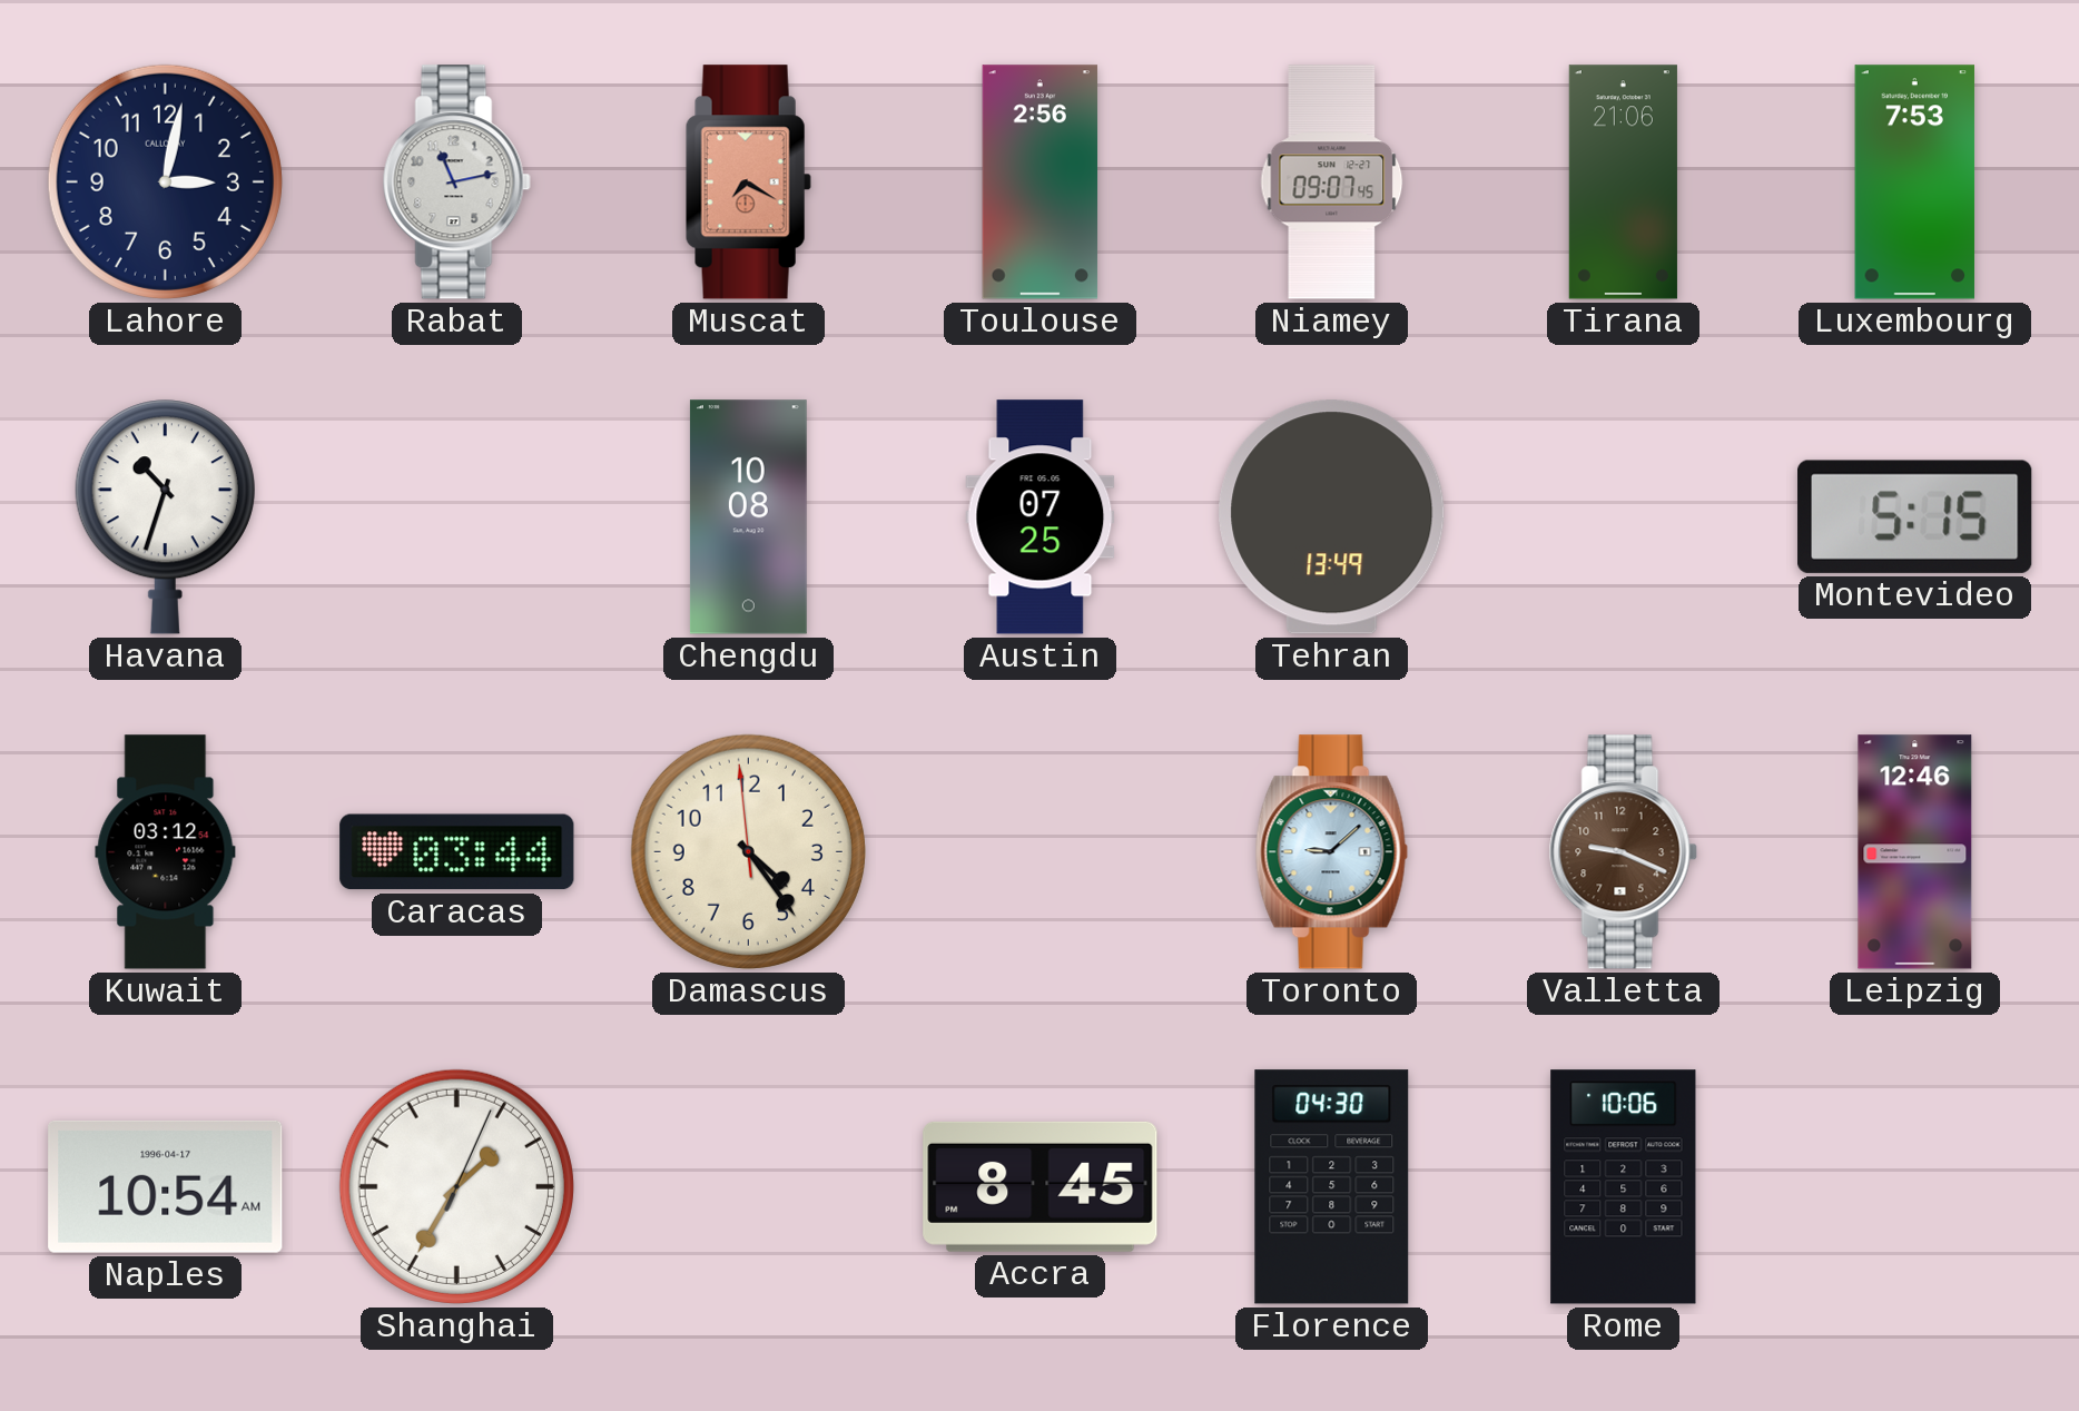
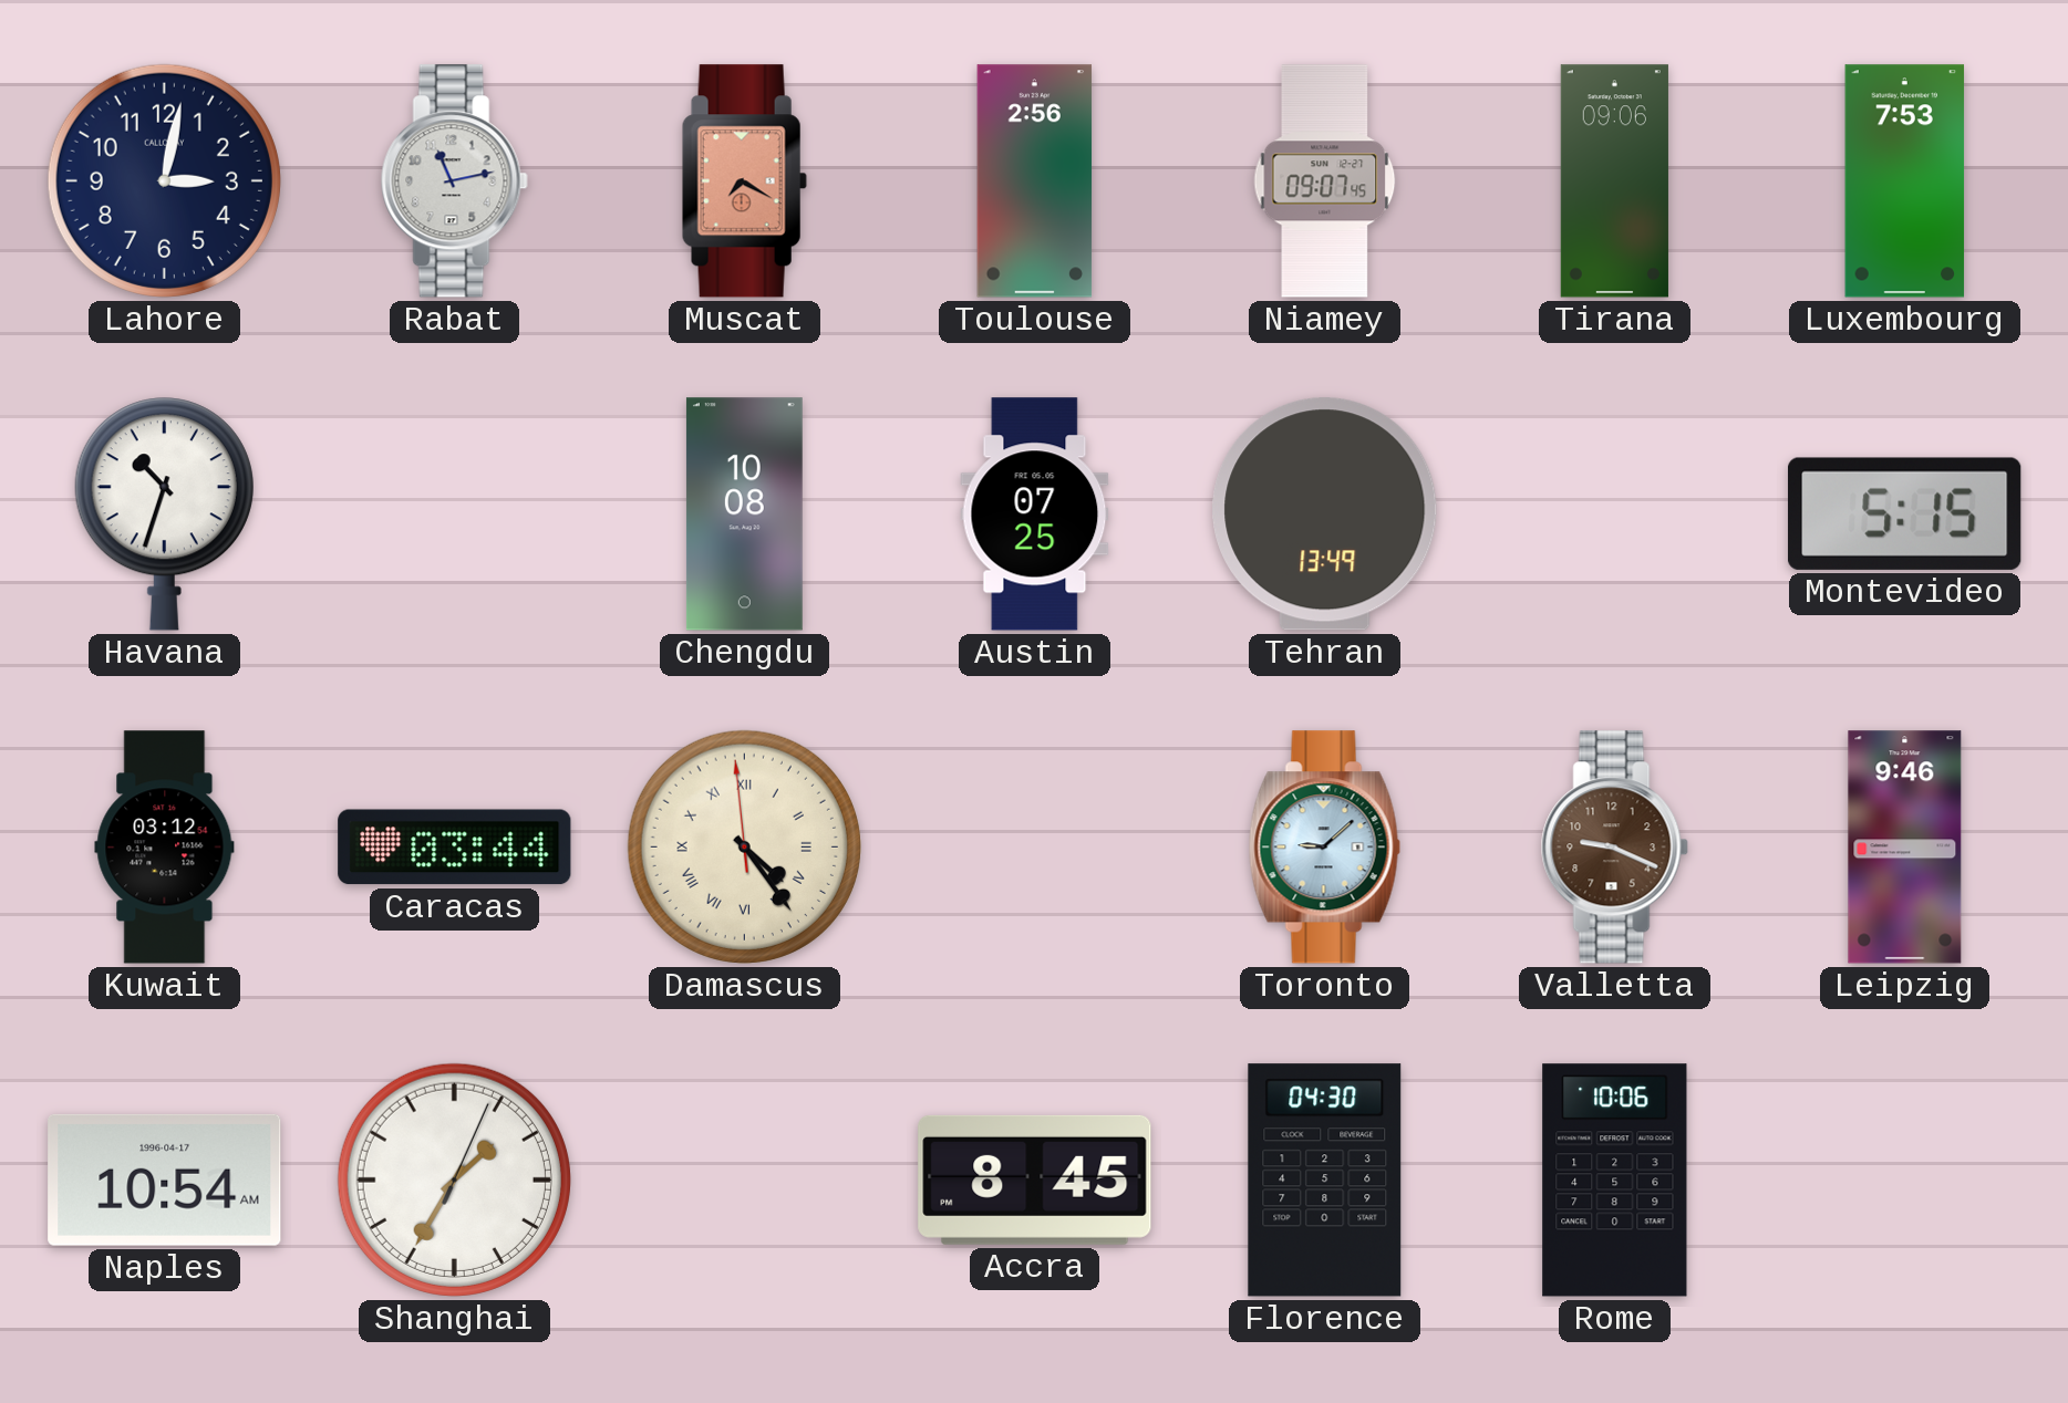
Tirana: 21:06 -> 09:06 (1614, 181)
Damascus numerals: Arabic -> Roman (744, 846)
Leipzig: 12:46 -> 9:46 (1905, 848)
